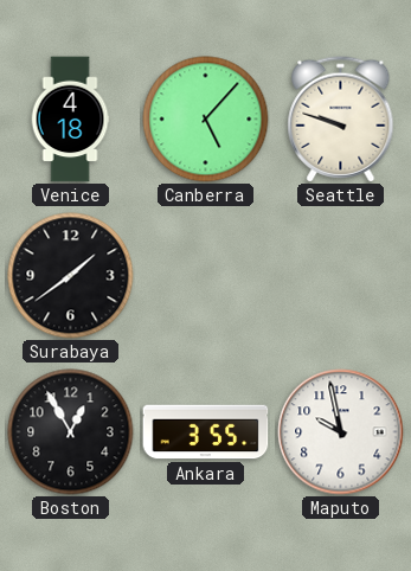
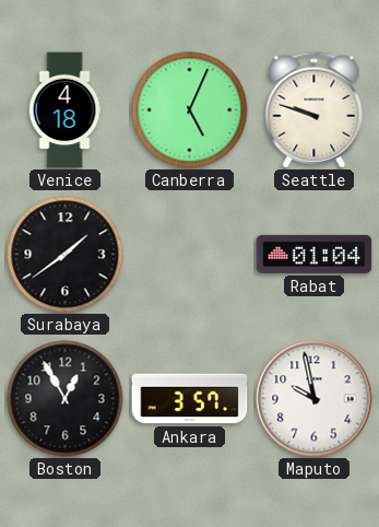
Canberra: 5:07 -> 5:04 (190, 110)
Rabat: none -> 01:04 (315, 254)
Ankara: 3:55 -> 3:57 (190, 399)
